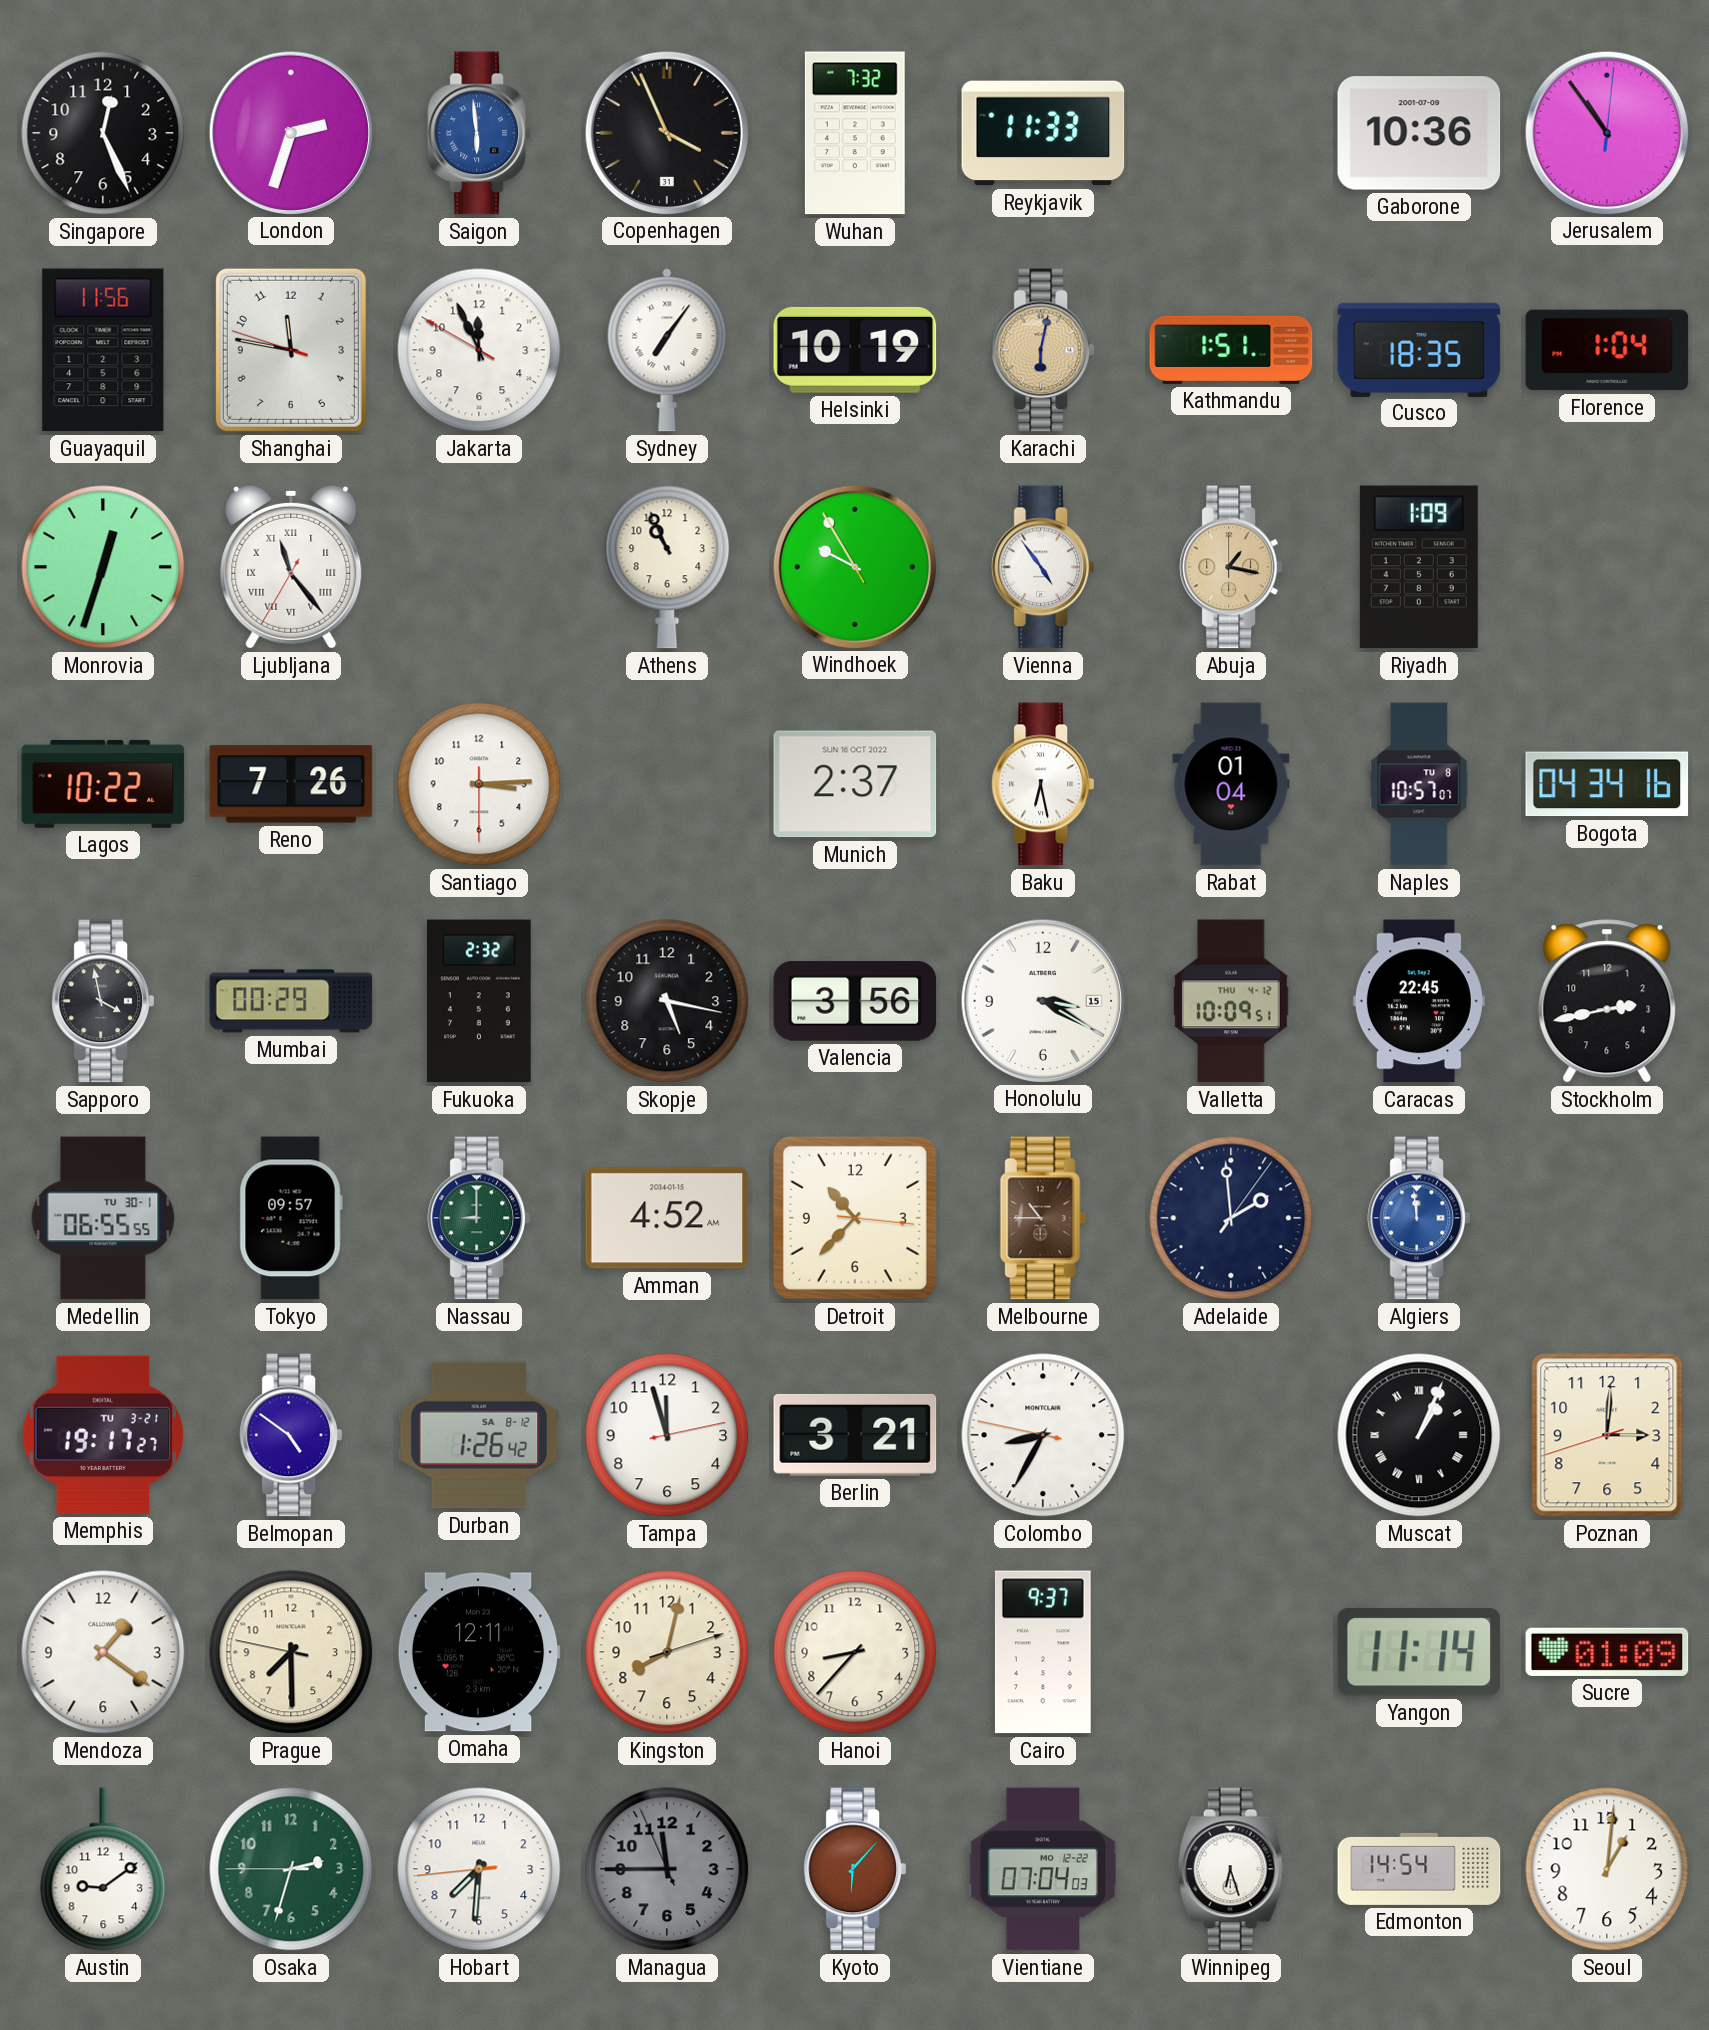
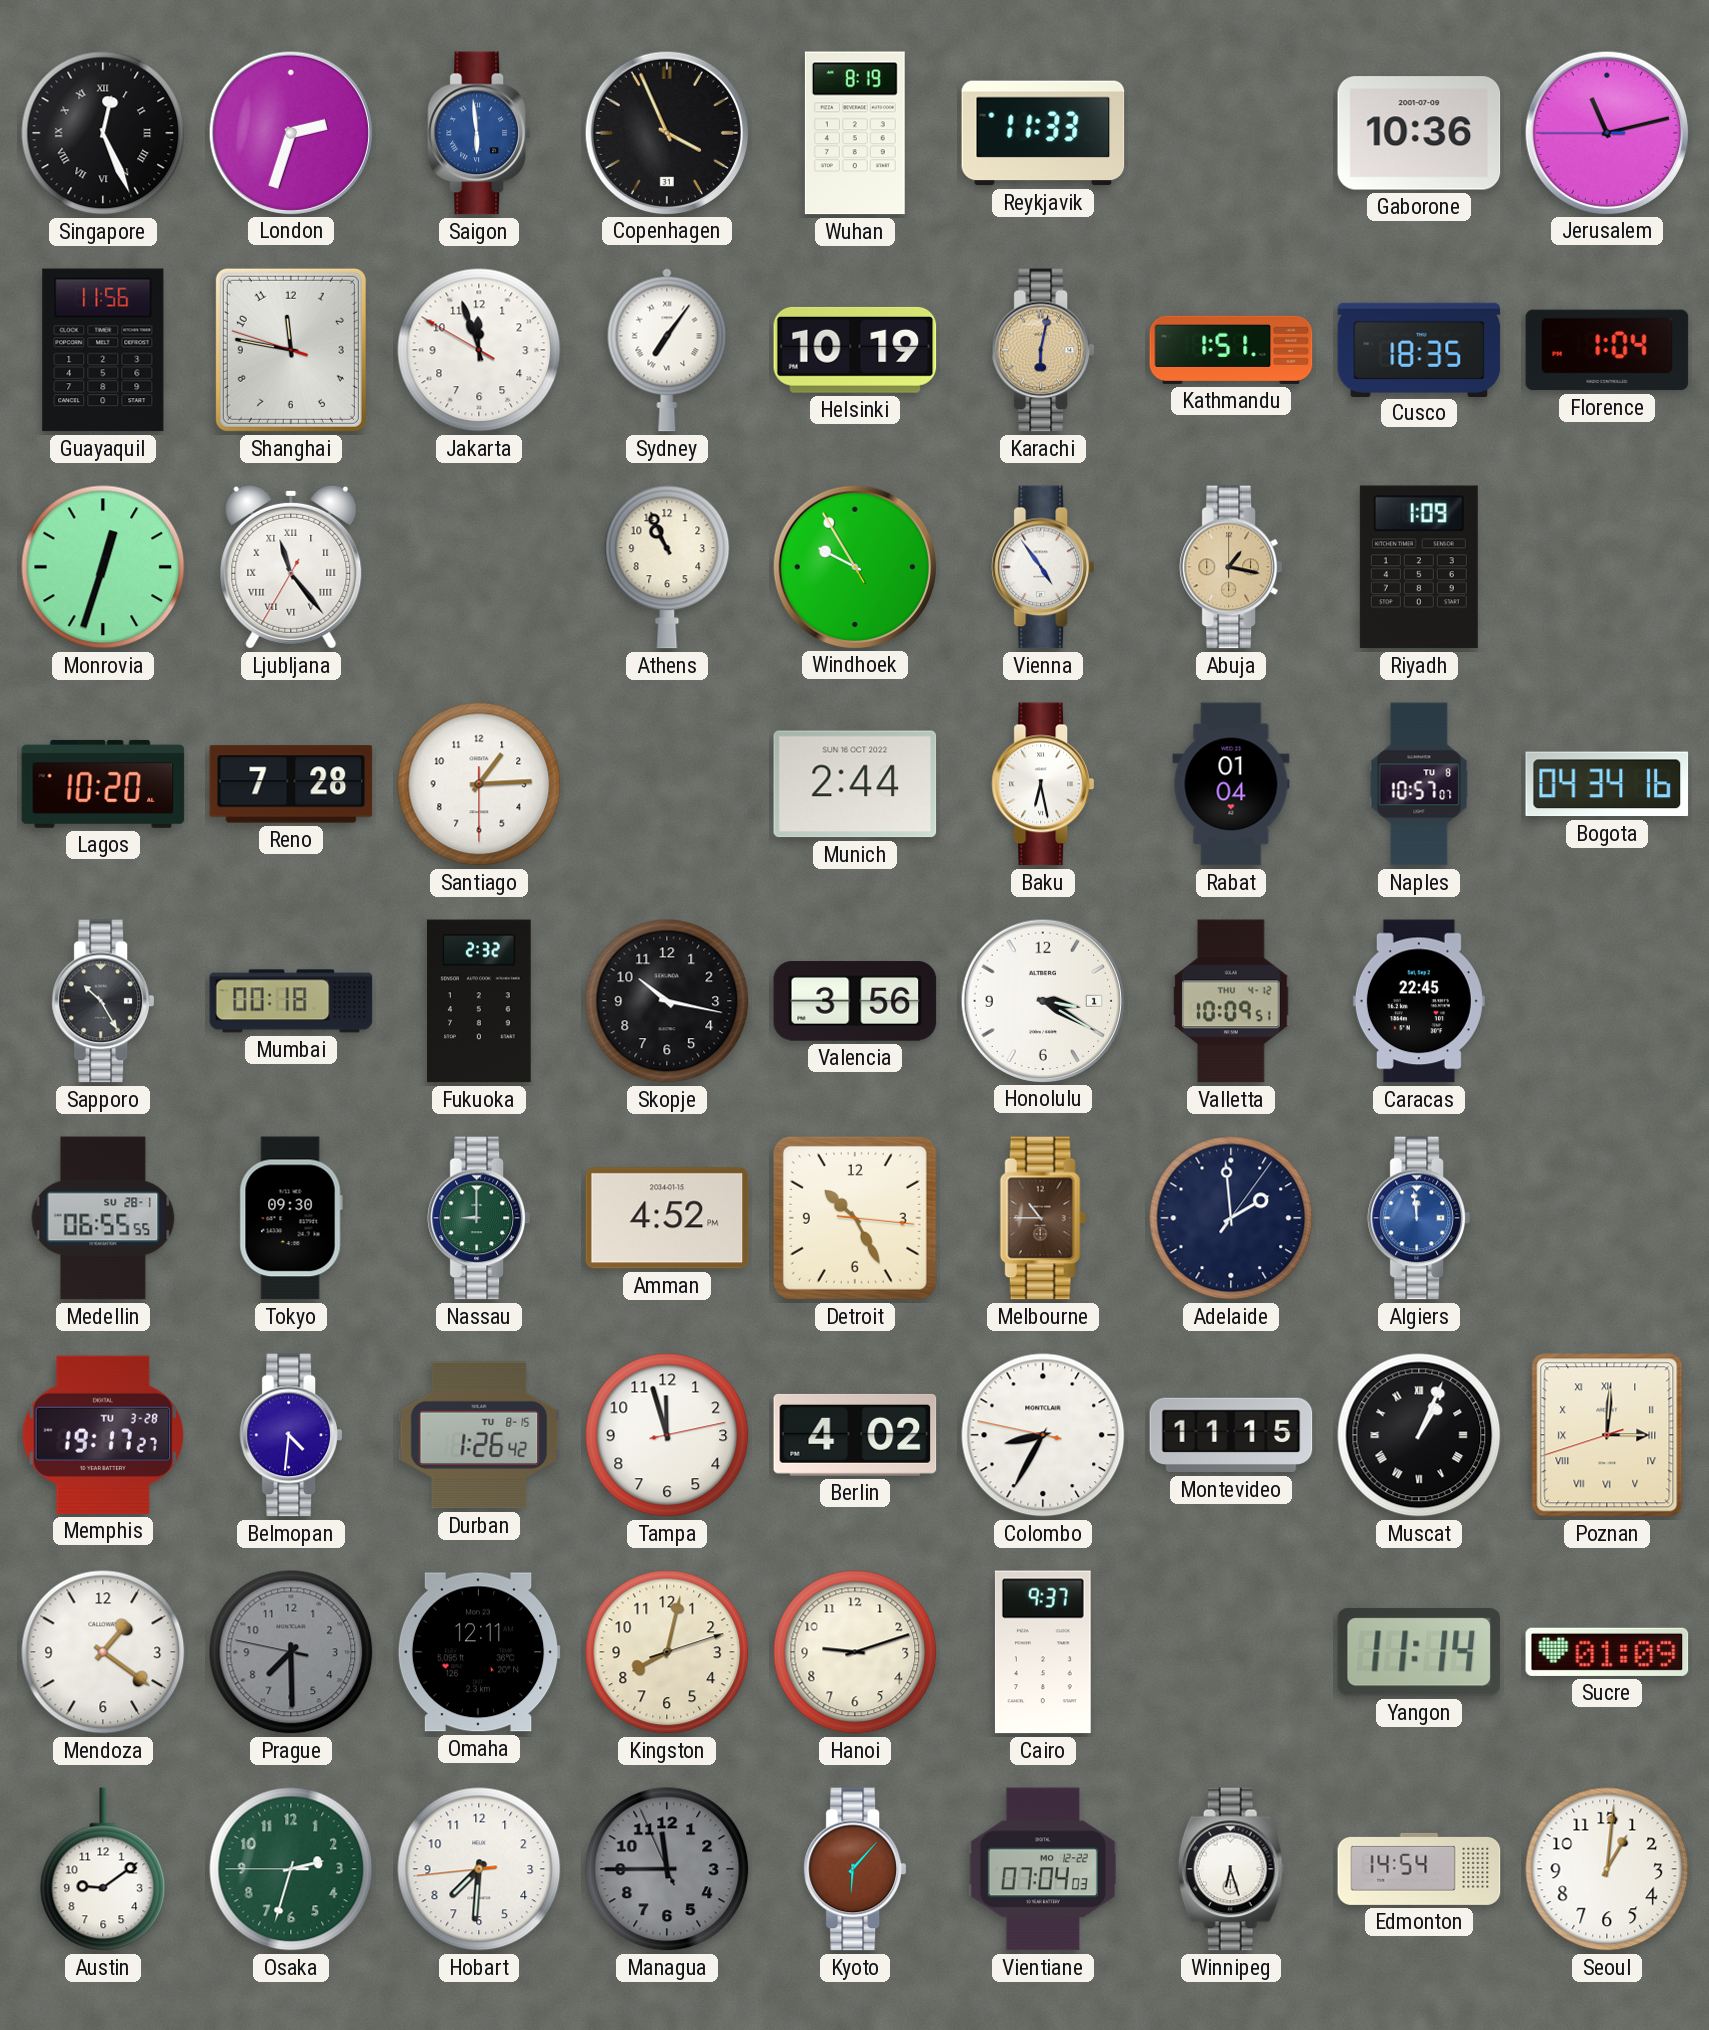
Singapore numerals: Arabic -> Roman (103, 133)
Wuhan: 7:32 -> 8:19 (855, 133)
Jerusalem: 10:54 -> 11:12 (1606, 132)
Jakarta: 11:55 -> 11:56 (479, 350)
Lagos: 10:22 -> 10:20 (103, 784)
Reno: 7:26 -> 7:28 (291, 784)
Santiago: 3:14 -> 1:14 (479, 784)
Munich: 2:37 -> 2:44 (855, 784)
Sapporo: 3:58 -> 10:25 (103, 1001)
Mumbai: 00:29 -> 00:18 (291, 1001)
Skopje: 5:17 -> 10:17 (667, 1001)
Honolulu date: 15 -> 1 (1042, 1000)
Stockholm: 2:43 -> none (1607, 1001)
Medellin date: TU 30-1 -> SU 28-1 (103, 1218)
Tokyo: 09:57 -> 09:30 (291, 1218)
Amman: 4:52 AM -> 4:52 PM (667, 1218)
Detroit: 10:37 -> 10:25 (855, 1218)
Memphis date: TU 3-21 -> TU 3-28 (103, 1435)
Belmopan: 4:51 -> 4:31 (291, 1435)
Durban date: SA 8-12 -> TU 8-15 (479, 1435)
Berlin: 3:21 -> 4:02 (855, 1435)
Montevideo: none -> 11:15 (1231, 1435)
Poznan numerals: Arabic -> Roman (1607, 1435)
Prague dial: cream -> grey (291, 1652)
Hanoi: 8:37 -> 9:12 (855, 1652)
